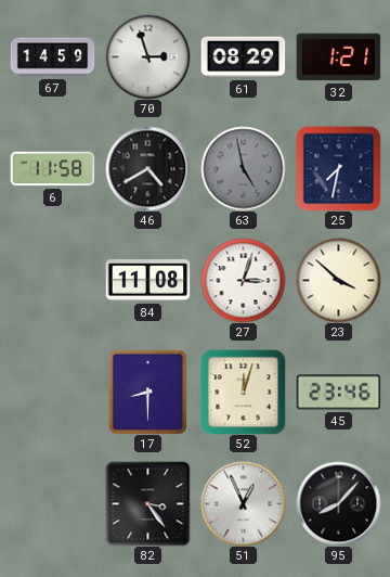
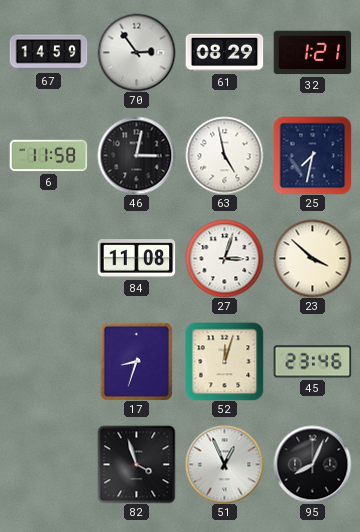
70: 2:57 -> 2:54 (136, 52)
46: 4:40 -> 3:02 (136, 155)
63 dial: grey -> white (224, 155)
17: 8:30 -> 8:33 (136, 361)
82: 3:24 -> 3:57 (136, 464)
95: 8:07 -> 8:04 (312, 464)
